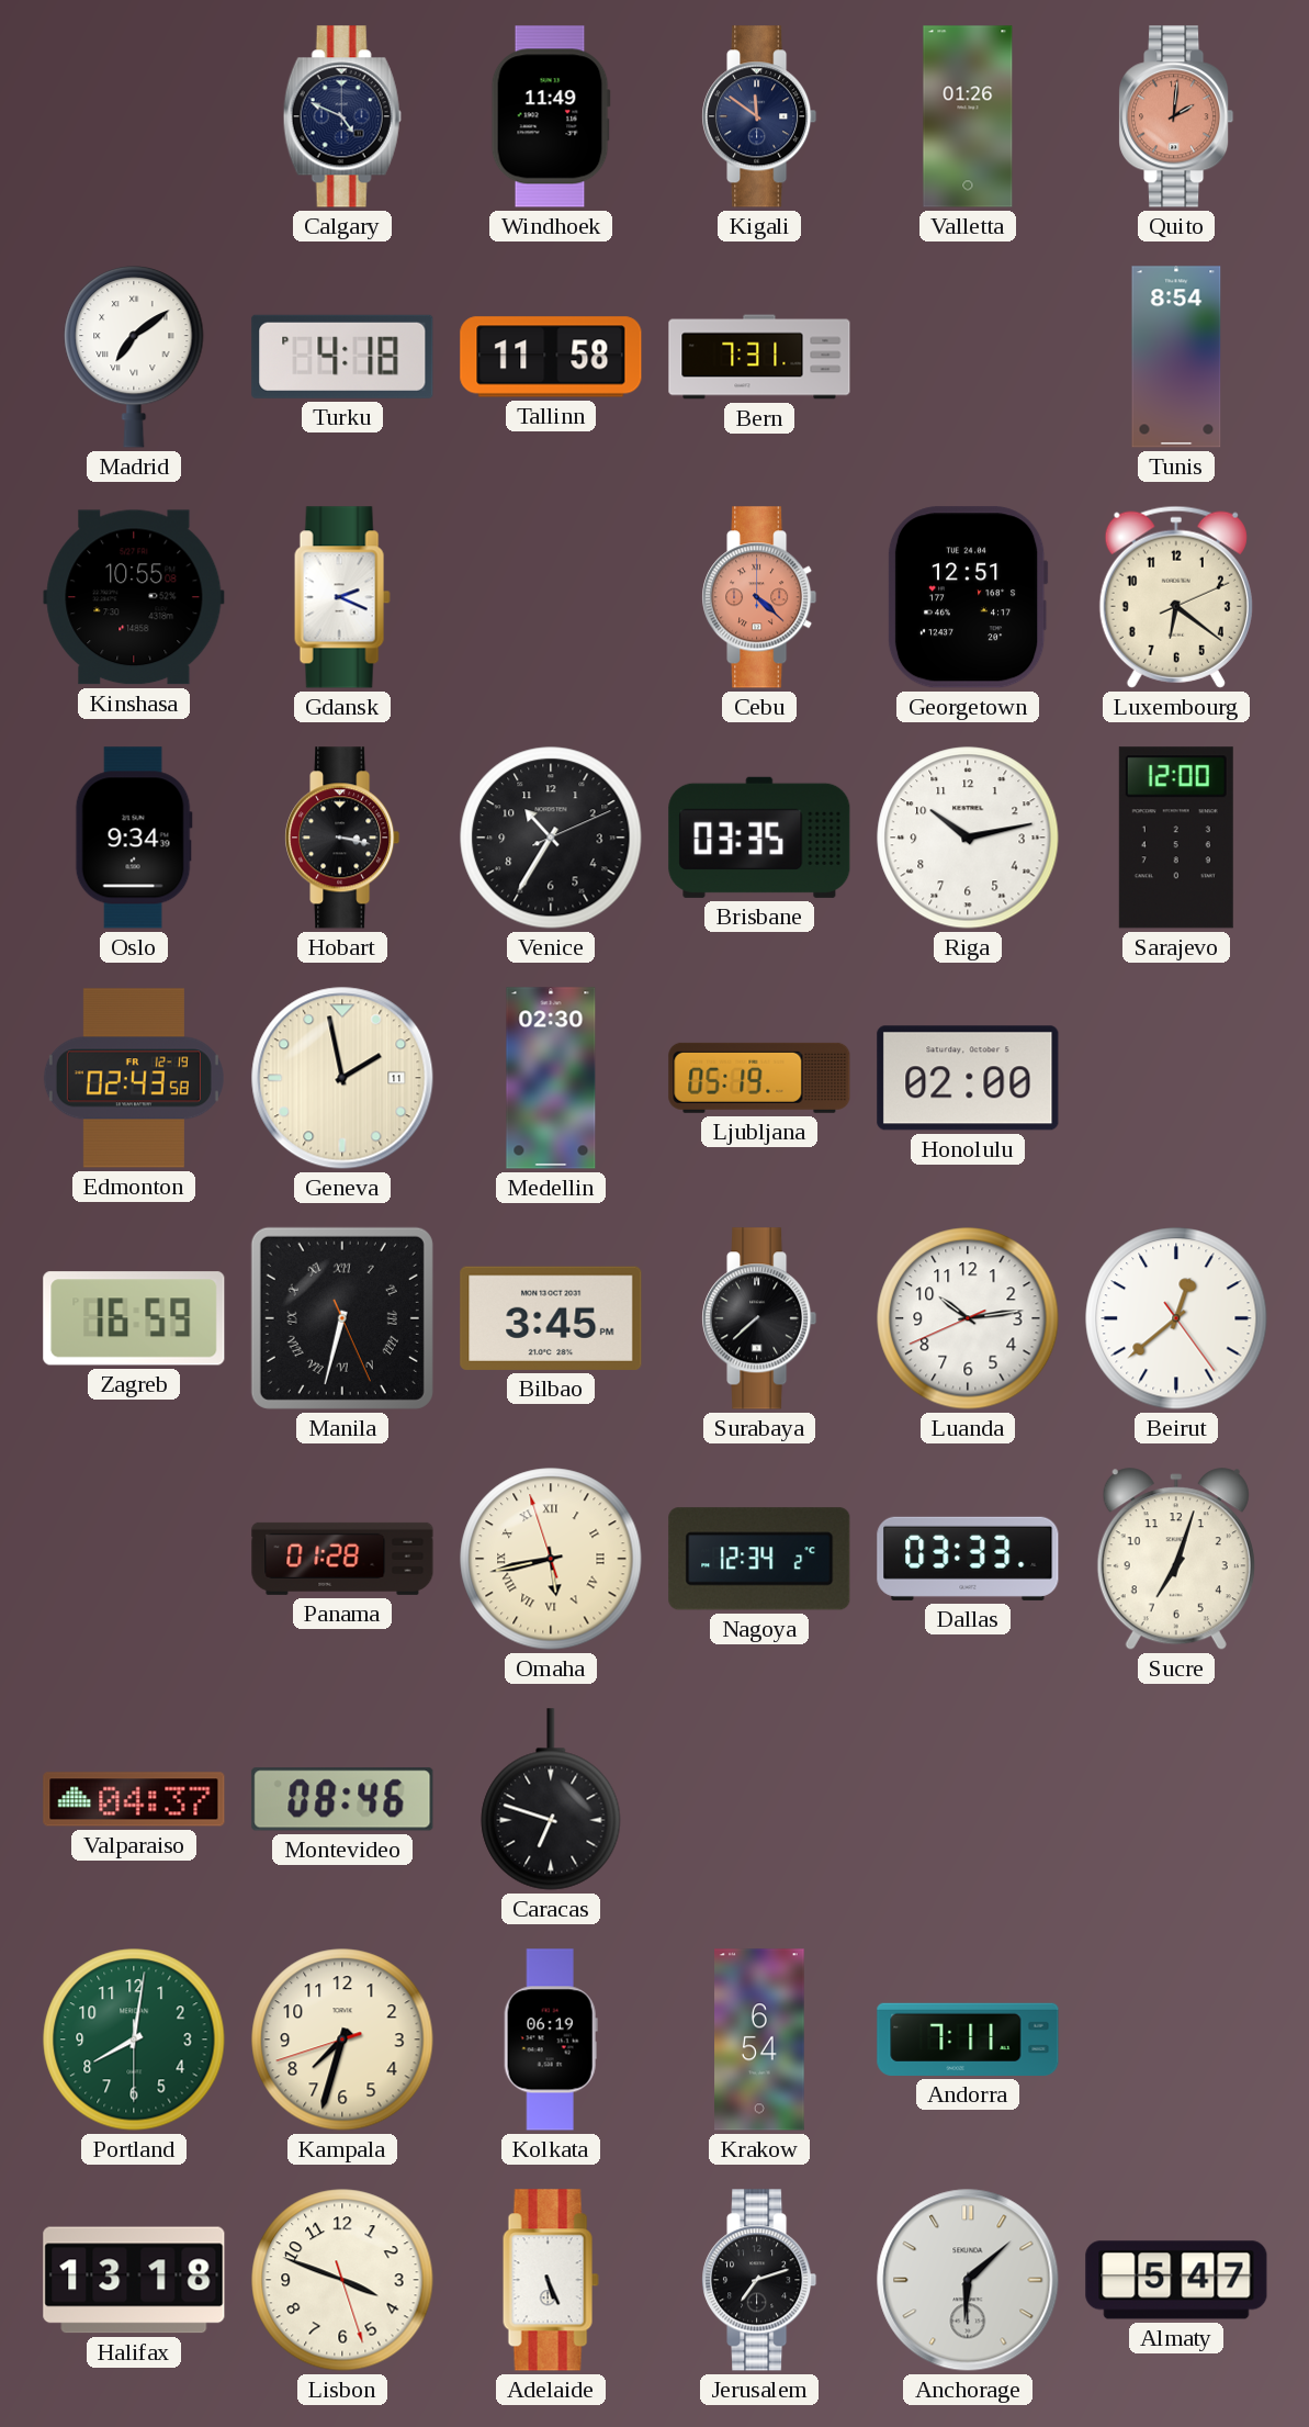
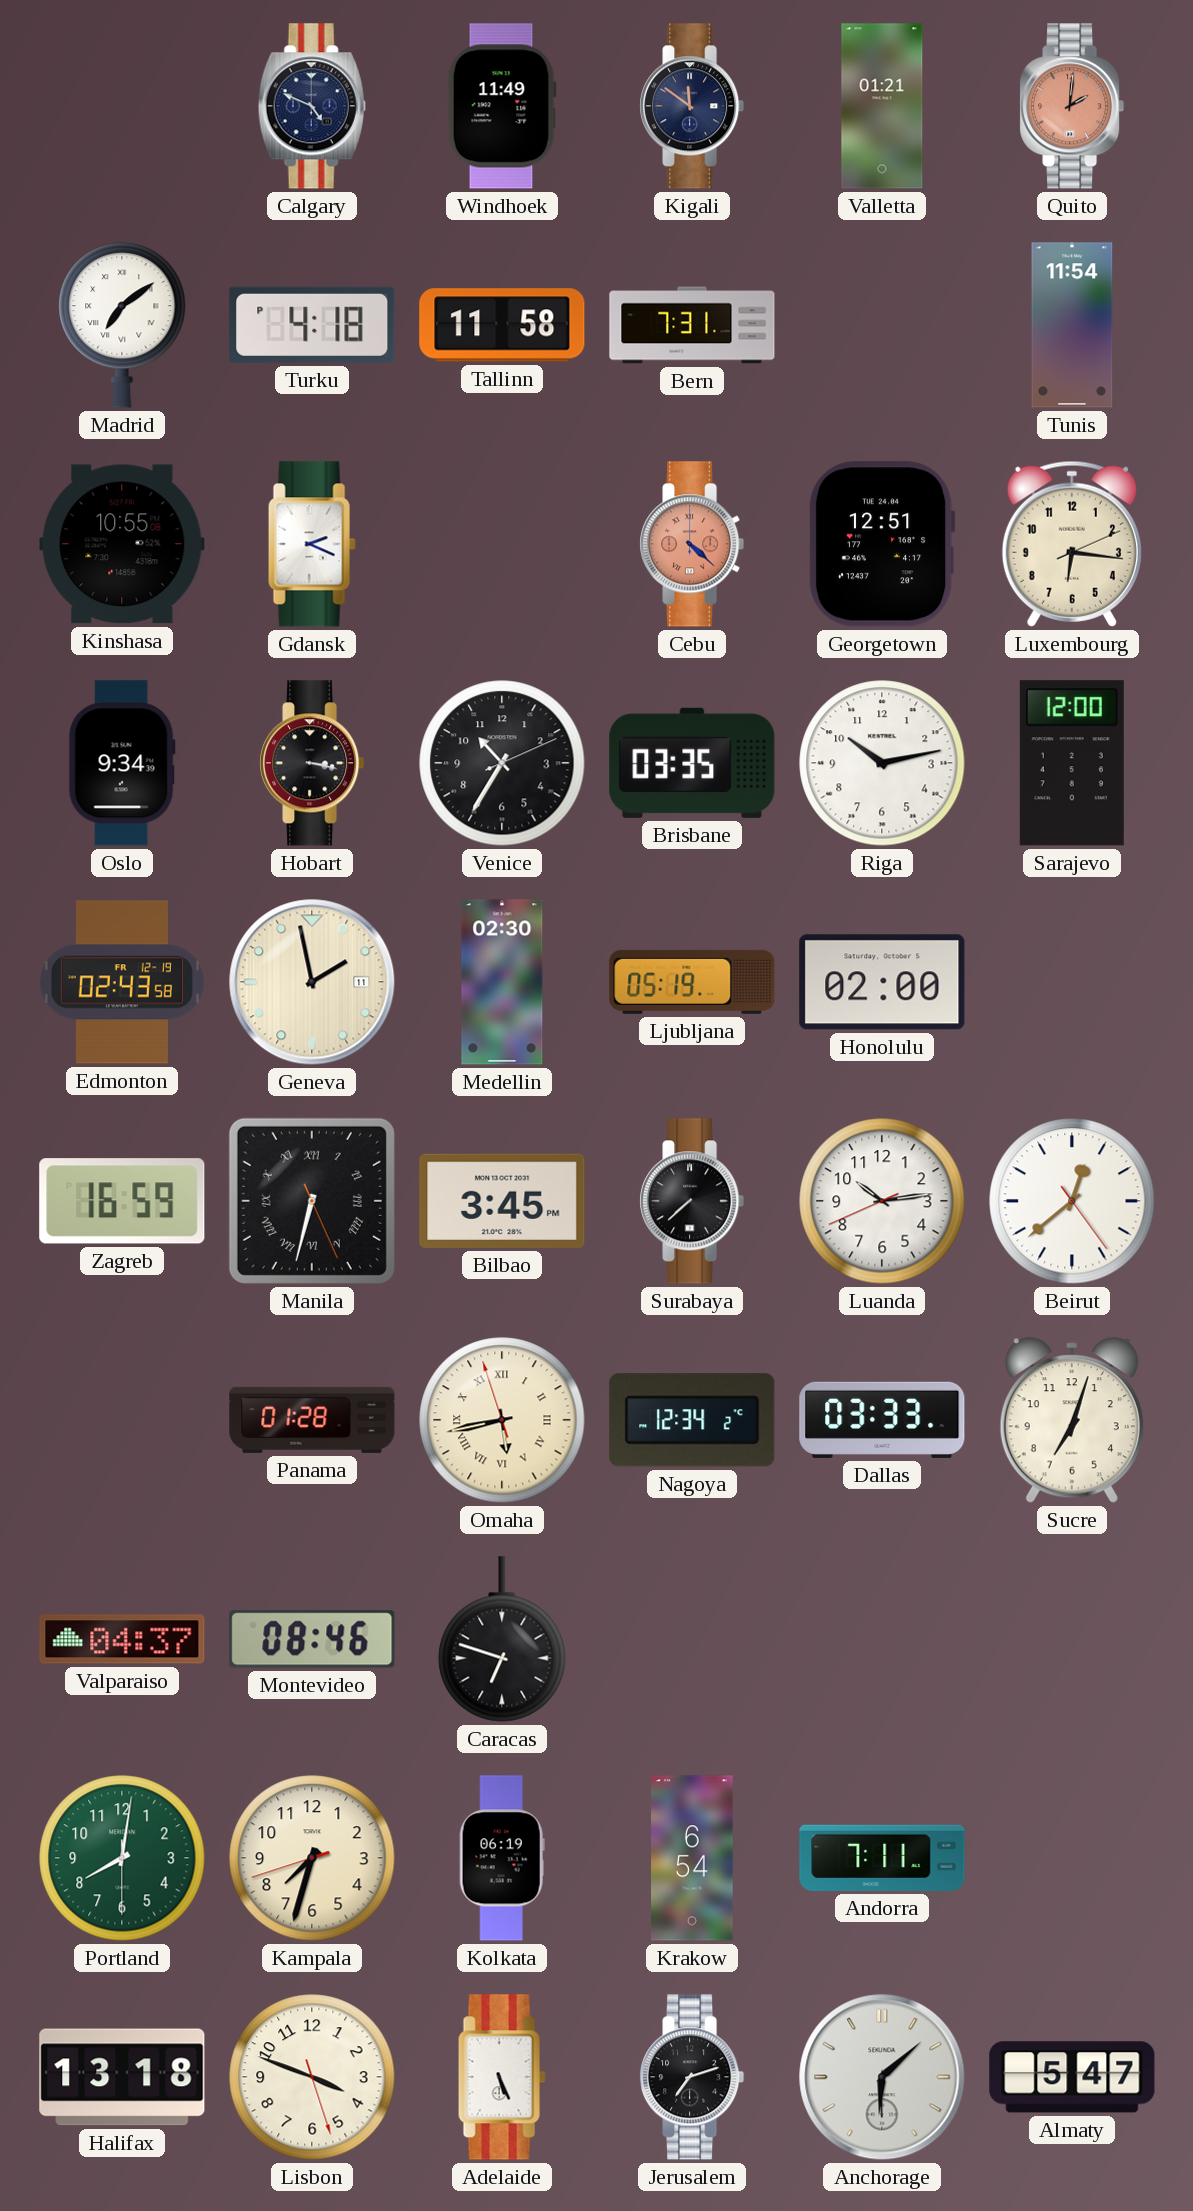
Valletta: 01:26 -> 01:21 (882, 106)
Tunis: 8:54 -> 11:54 (1072, 325)
Luxembourg: 6:21 -> 6:16 (1072, 544)
